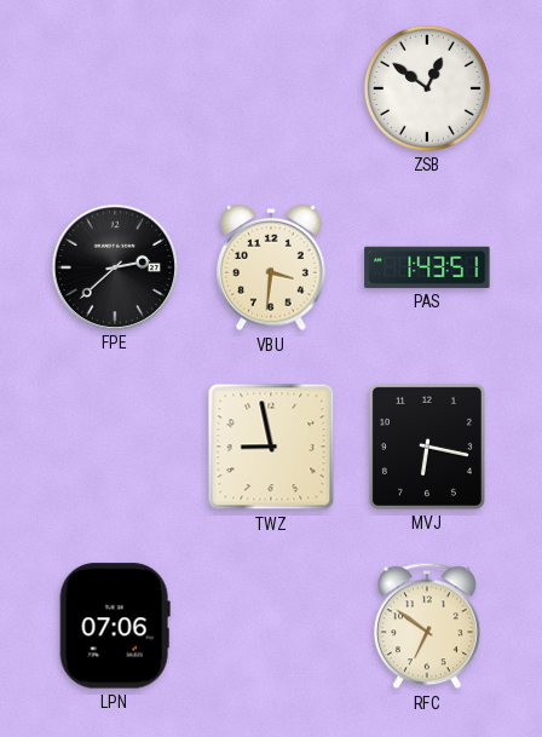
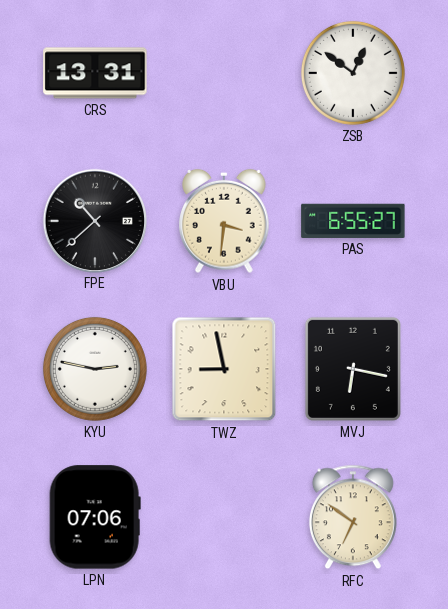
CRS: none -> 13:31 (95, 73)
FPE: 2:38 -> 10:38 (94, 220)
PAS: 1:43 -> 6:55 (353, 221)
KYU: none -> 2:47 (95, 369)
